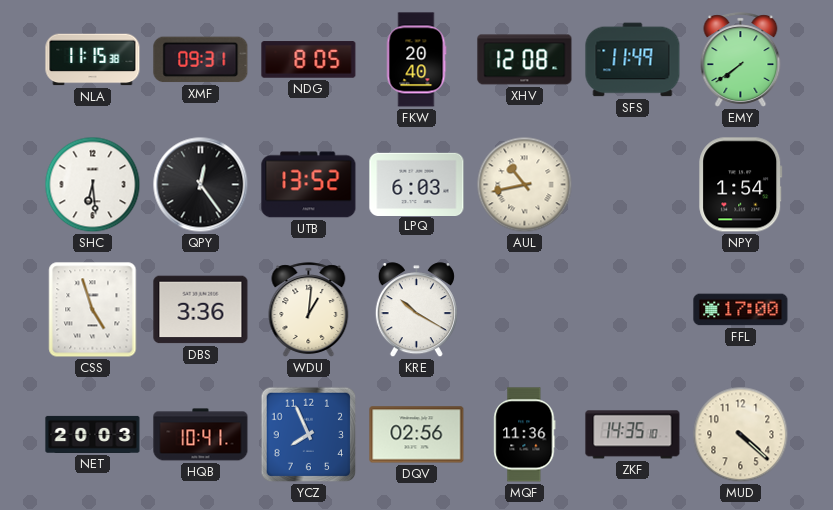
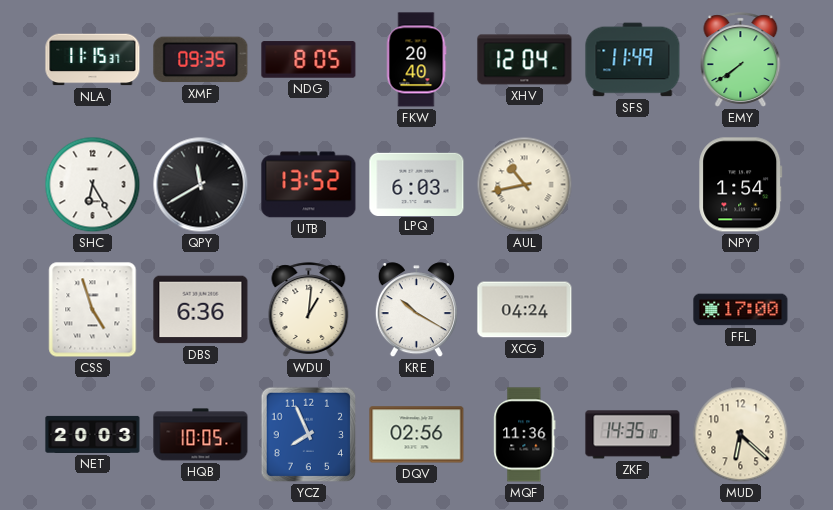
NLA: 11:15:38 -> 11:15:37 (93, 60)
XMF: 09:31 -> 09:35 (201, 60)
XHV: 12:08 -> 12:04 (525, 60)
SHC: 6:29 -> 6:25 (93, 185)
QPY: 12:24 -> 11:40 (201, 185)
DBS: 3:36 -> 6:36 (201, 310)
XCG: none -> 04:24 (525, 310)
HQB: 10:41 -> 10:05 (201, 435)
MUD: 4:22 -> 6:22 (741, 435)
